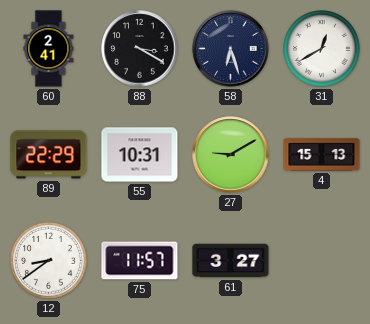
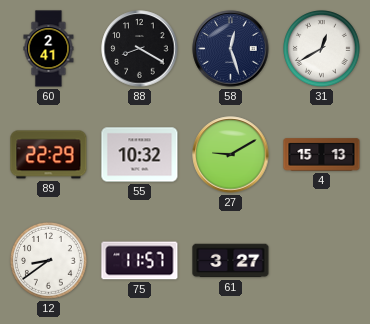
88: 3:20 -> 8:20 (140, 49)
58: 6:27 -> 12:27 (231, 49)
55: 10:31 -> 10:32 (140, 155)
